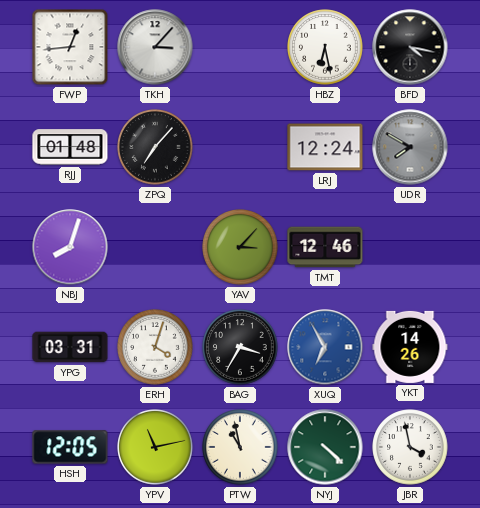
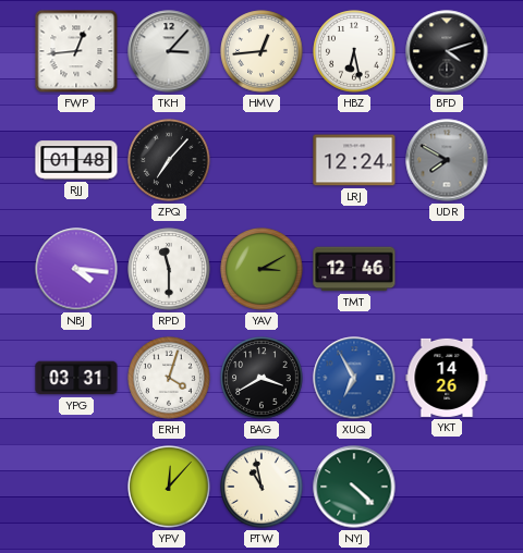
HMV: none -> 12:44 (261, 51)
BFD: 4:17 -> 4:12 (447, 51)
NBJ: 8:03 -> 4:16 (76, 269)
RPD: none -> 11:30 (169, 269)
YAV: 3:07 -> 3:10 (261, 269)
BAG: 3:35 -> 3:40 (261, 378)
HSH: 12:05 -> none (70, 447)
YPV: 11:13 -> 12:07 (169, 487)
JBR: 3:58 -> none (410, 447)
